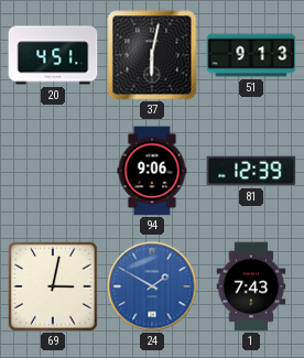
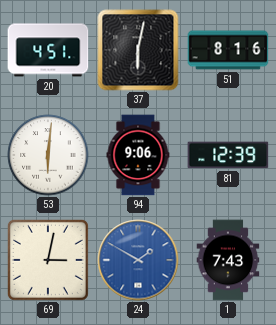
51: 9:13 -> 8:16 (228, 50)
53: none -> 6:01 (48, 155)
